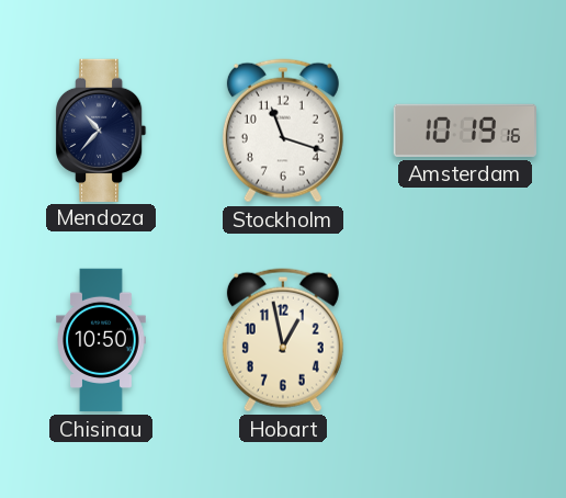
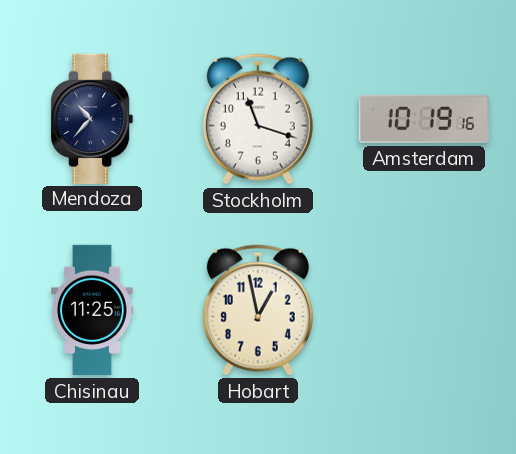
Chisinau: 10:50 -> 11:25 (92, 310)
